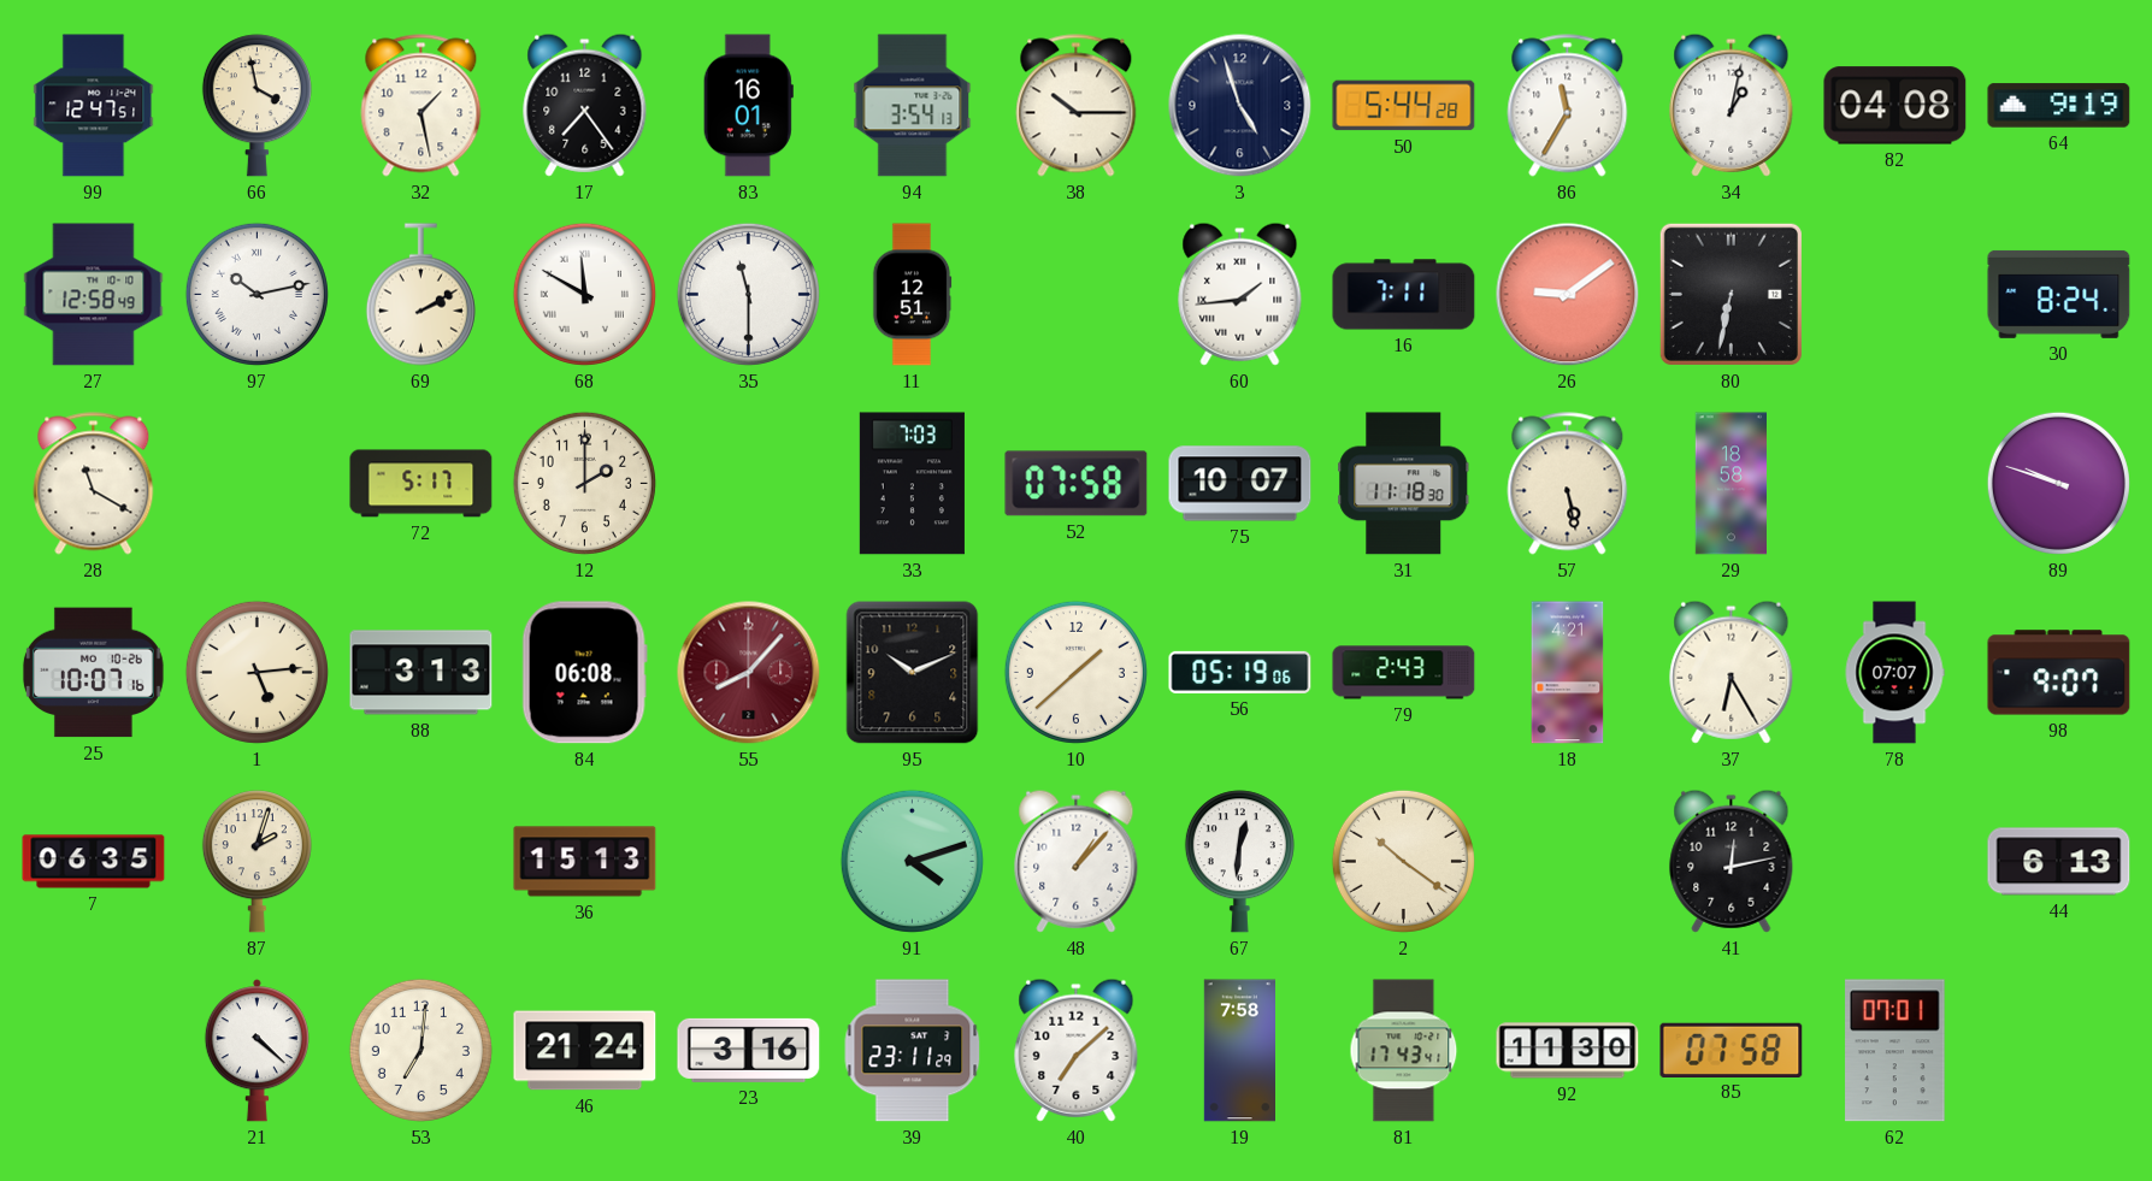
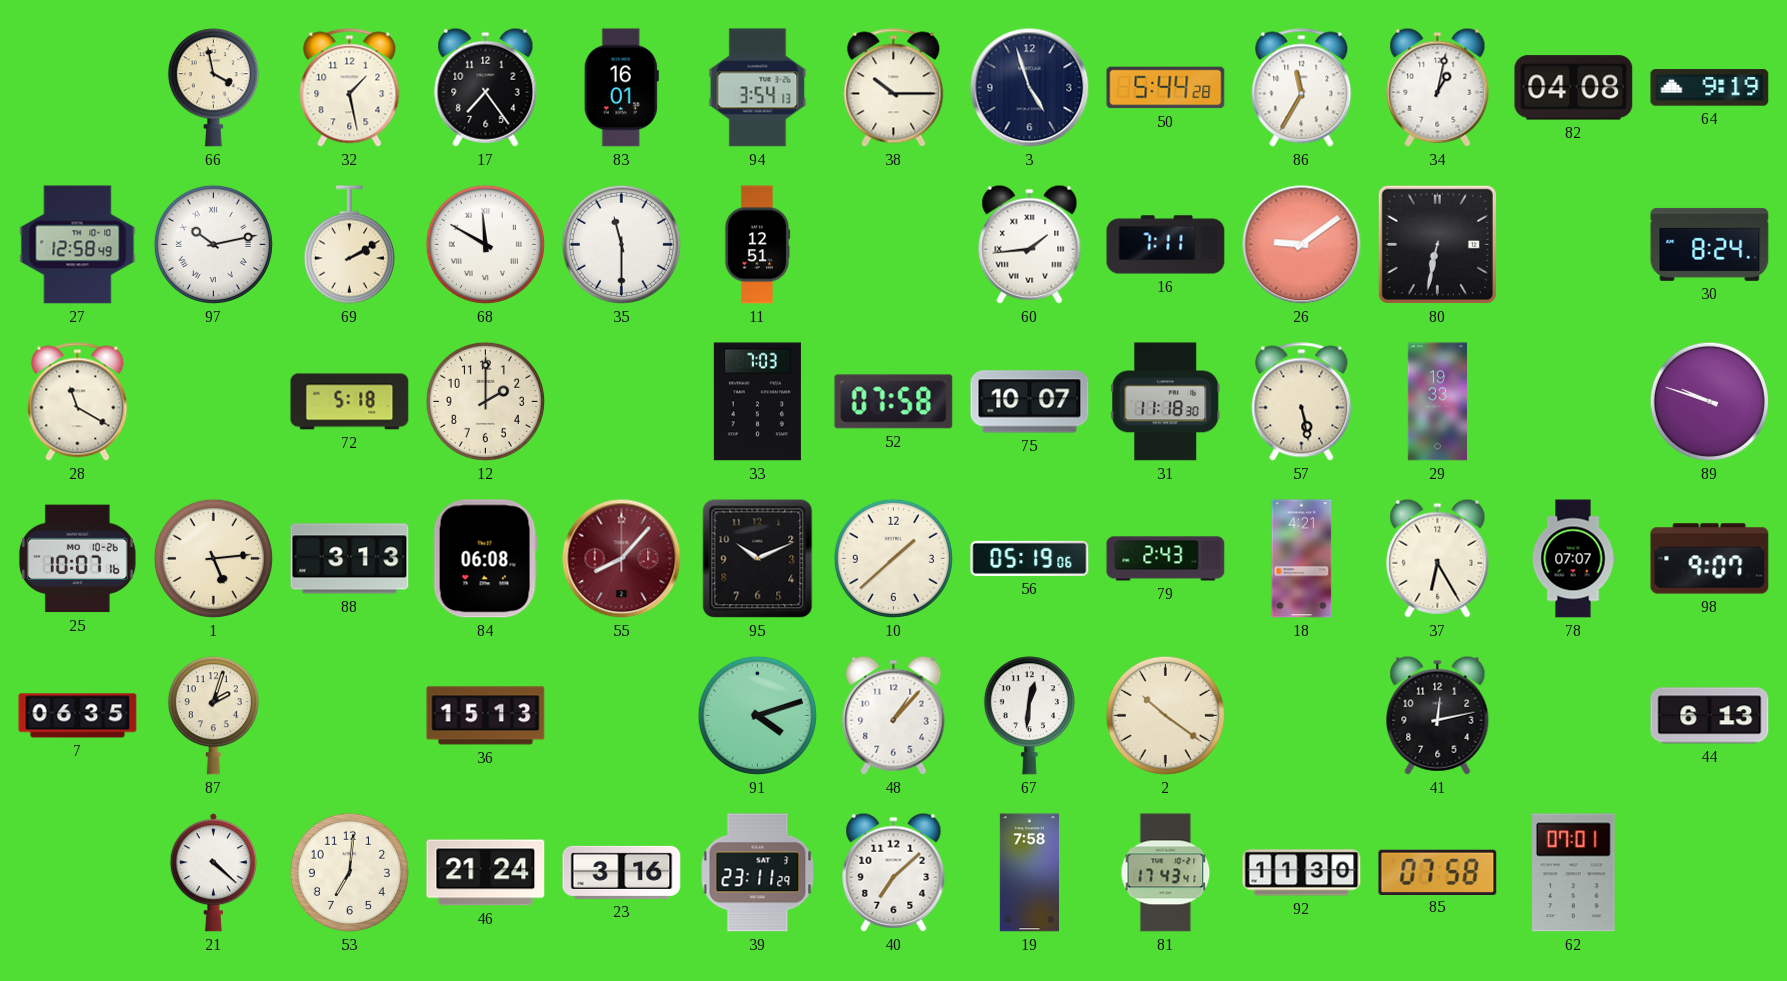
99: 12:47 -> none (94, 106)
72: 5:17 -> 5:18 (350, 402)
29: 18:58 -> 19:33 (1437, 402)
